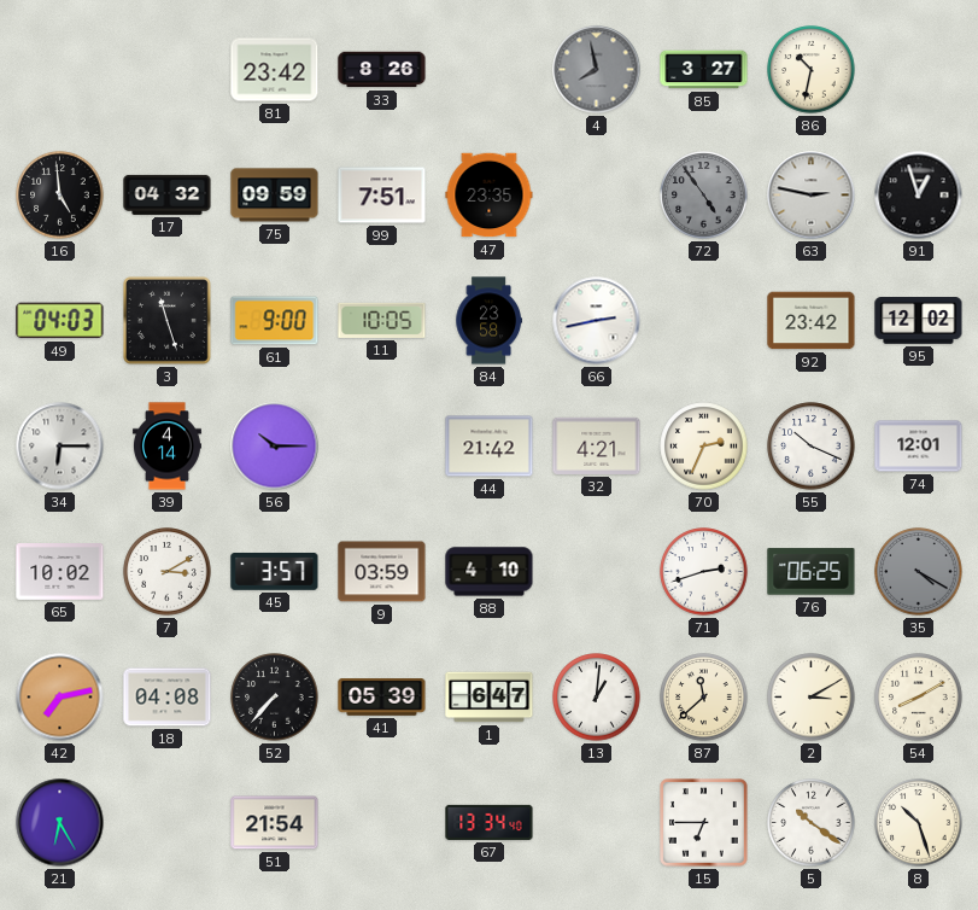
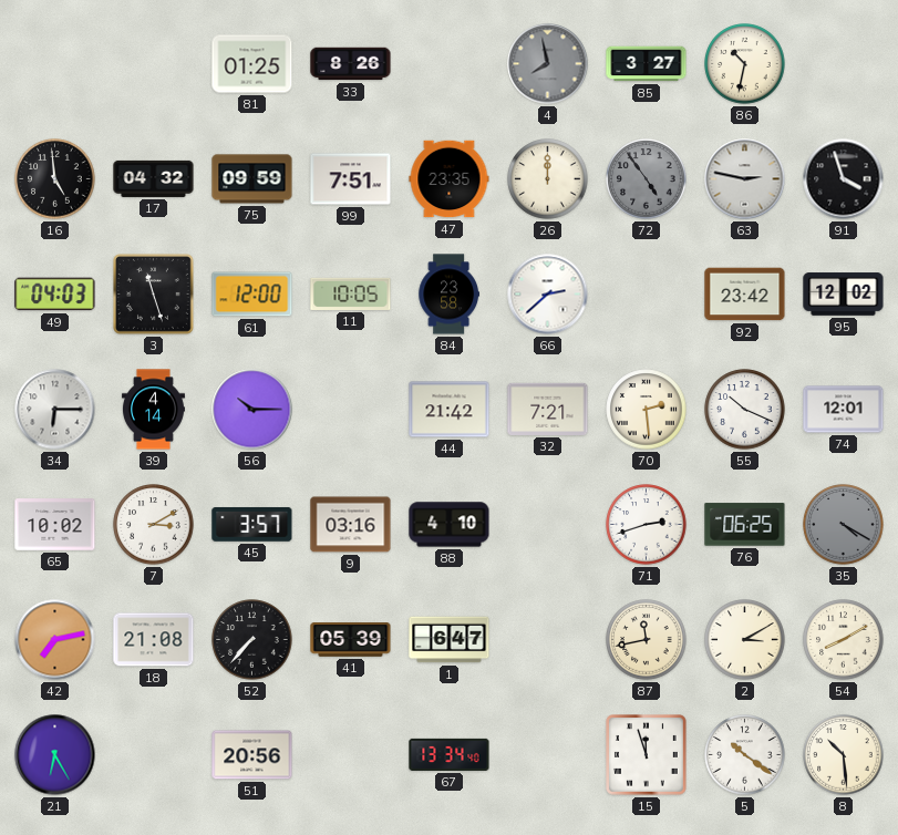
81: 23:42 -> 01:25 (252, 64)
26: none -> 12:00 (548, 179)
91: 12:57 -> 3:57 (844, 179)
61: 9:00 -> 12:00 (252, 295)
66: 2:43 -> 2:38 (548, 295)
32: 4:21 -> 7:21 (548, 409)
70: 2:34 -> 2:29 (647, 410)
9: 03:59 -> 03:16 (351, 525)
18: 04:08 -> 21:08 (154, 640)
13: 1:01 -> none (597, 698)
87: 11:38 -> 11:43 (647, 640)
51: 21:54 -> 20:56 (252, 755)
15: 6:45 -> 11:57 (647, 755)
8: 10:27 -> 10:29 (844, 755)
